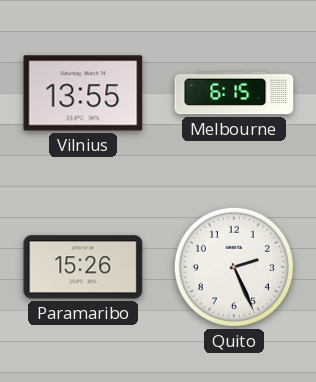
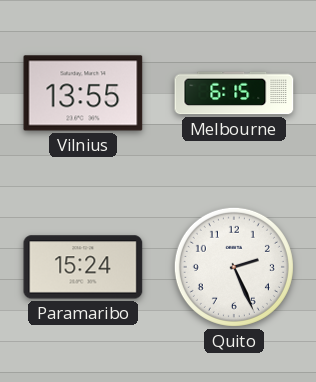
Paramaribo: 15:26 -> 15:24 (83, 267)
